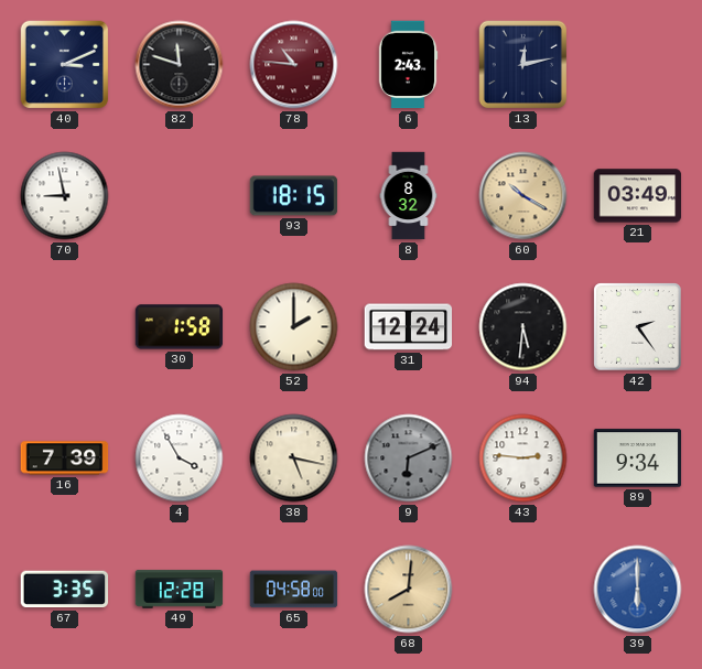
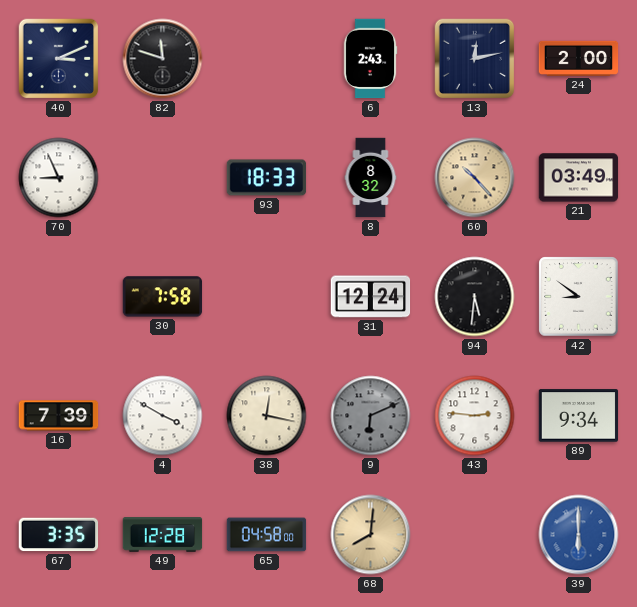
78: 10:46 -> none (294, 65)
24: none -> 2:00 (579, 58)
70: 8:58 -> 8:56 (59, 178)
93: 18:15 -> 18:33 (267, 178)
60: 10:20 -> 10:23 (475, 178)
30: 1:58 -> 7:58 (163, 297)
52: 2:00 -> none (294, 327)
42: 2:24 -> 8:51 (579, 297)
4: 3:55 -> 3:50 (163, 416)
38: 5:17 -> 12:17 (267, 416)
